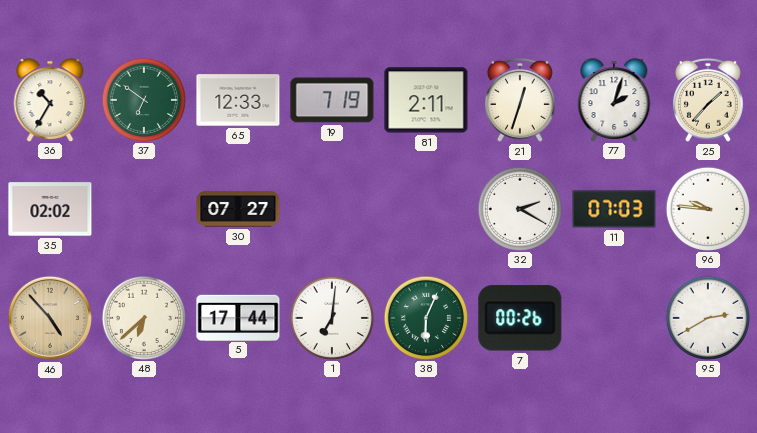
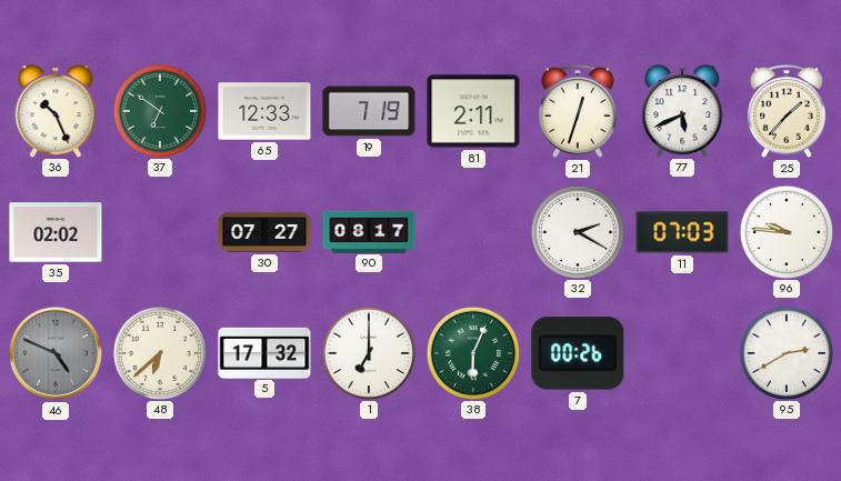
36: 10:35 -> 10:26 (56, 111)
77: 2:03 -> 5:41 (682, 111)
90: none -> 08:17 (369, 231)
46: 4:53 -> 4:49 (56, 353)
46 dial: champagne -> grey (56, 353)
5: 17:44 -> 17:32 (264, 352)
1: 7:01 -> 7:00 (368, 352)
